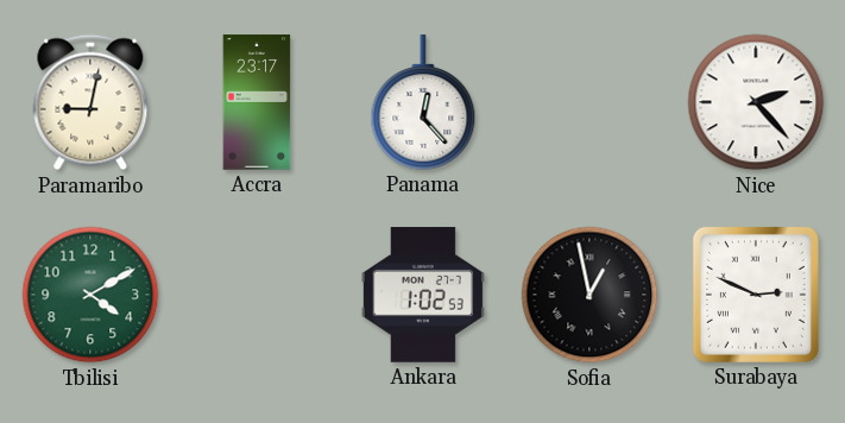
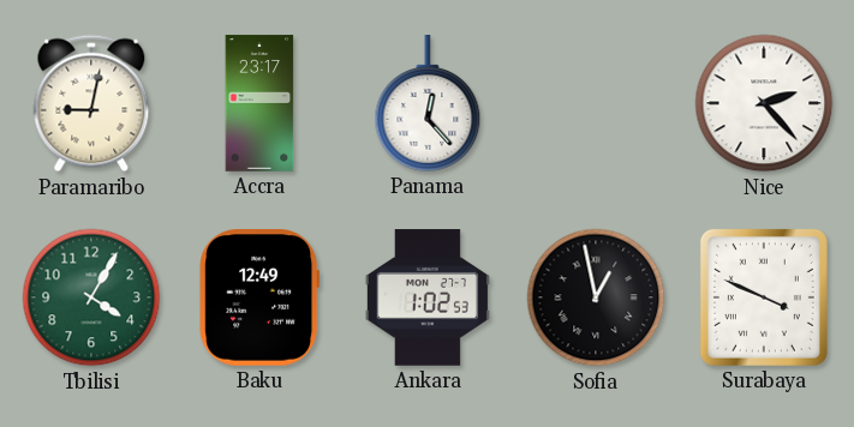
Tbilisi: 4:10 -> 4:05 (91, 297)
Baku: none -> 12:49 (258, 297)
Surabaya: 2:49 -> 3:49 (764, 297)
